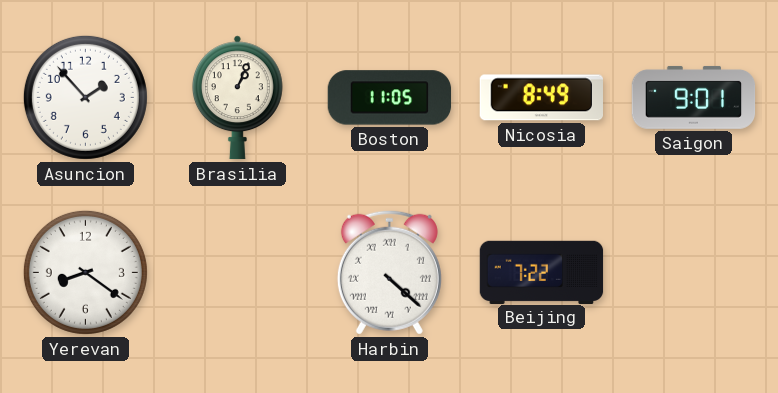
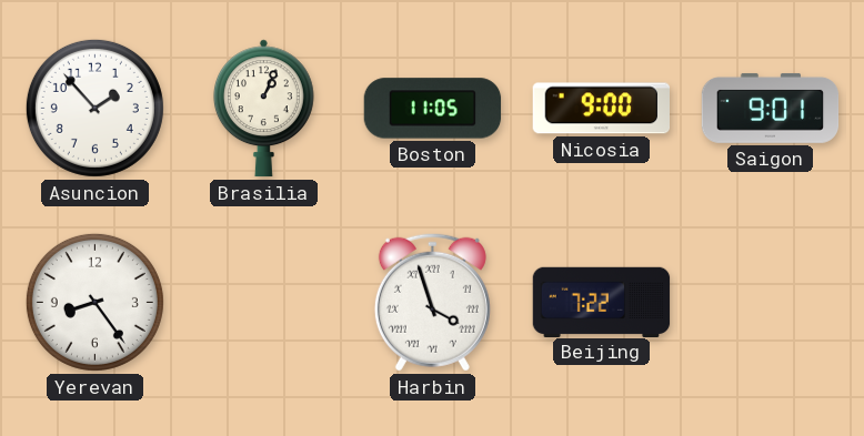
Nicosia: 8:49 -> 9:00 (601, 109)
Yerevan: 8:21 -> 8:24 (94, 302)
Harbin: 4:22 -> 3:57 (432, 302)
